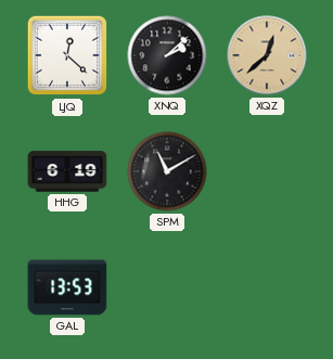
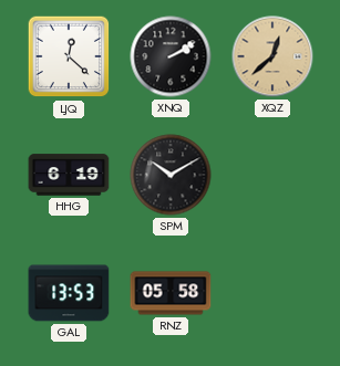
XNQ: 2:08 -> 2:10 (171, 56)
SPM: 11:10 -> 10:10 (171, 175)
RNZ: none -> 05:58 (171, 293)
